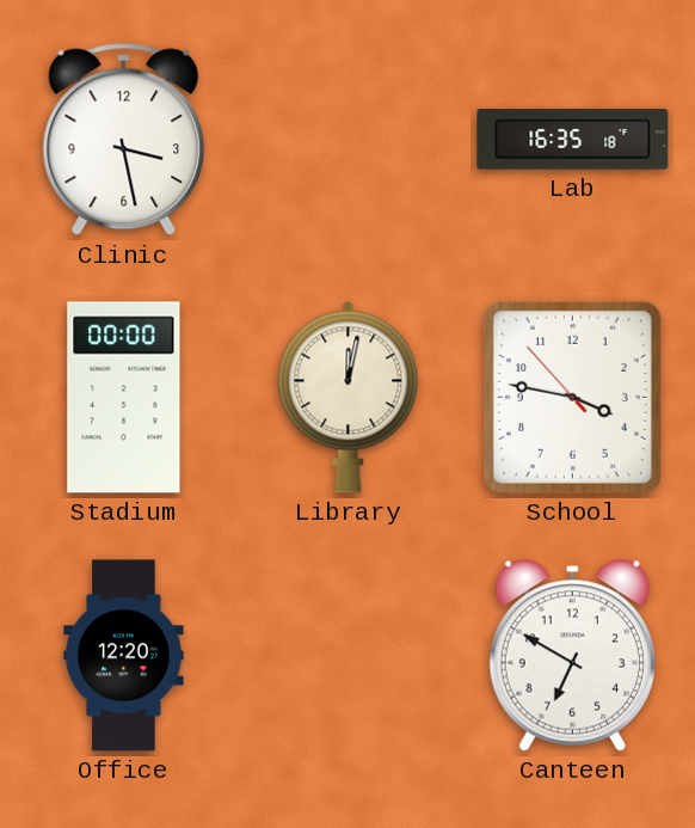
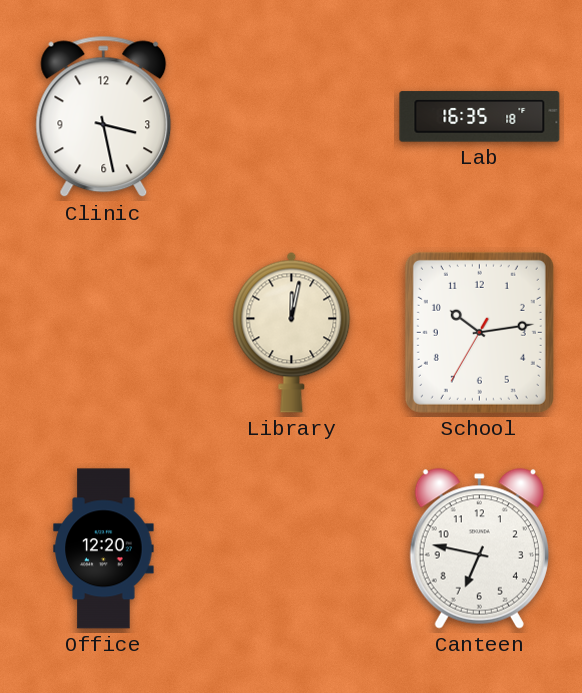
Stadium: 00:00 -> none (124, 398)
School: 3:46 -> 10:13 (479, 332)
Canteen: 6:50 -> 6:47 (479, 549)
